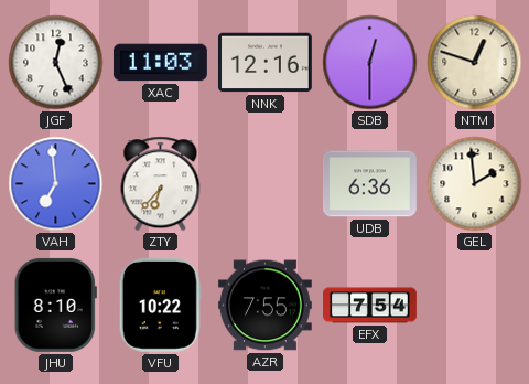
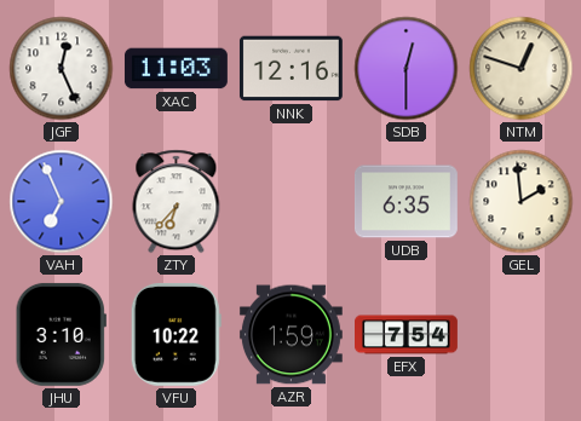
VAH: 6:59 -> 6:56 (62, 202)
UDB: 6:36 -> 6:35 (405, 202)
JHU: 8:10 -> 3:10 (61, 334)
AZR: 7:55 -> 1:59 (290, 335)
